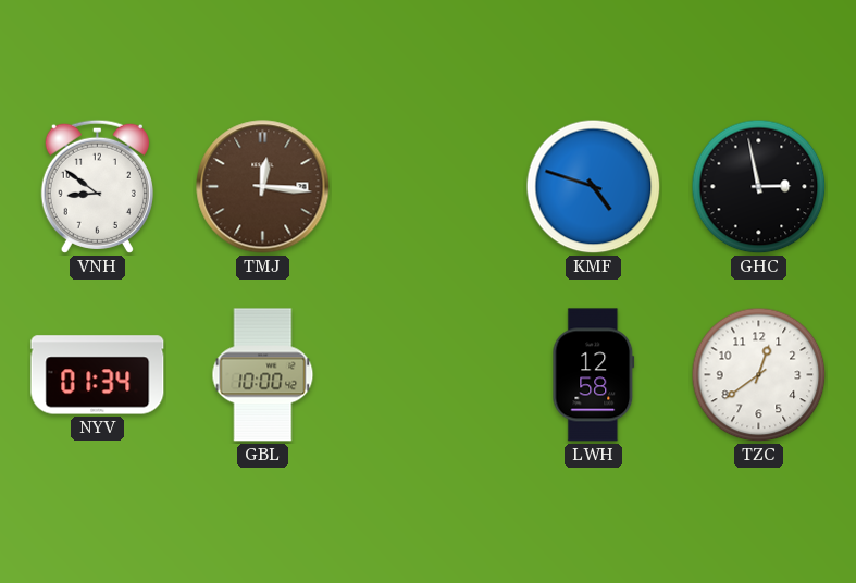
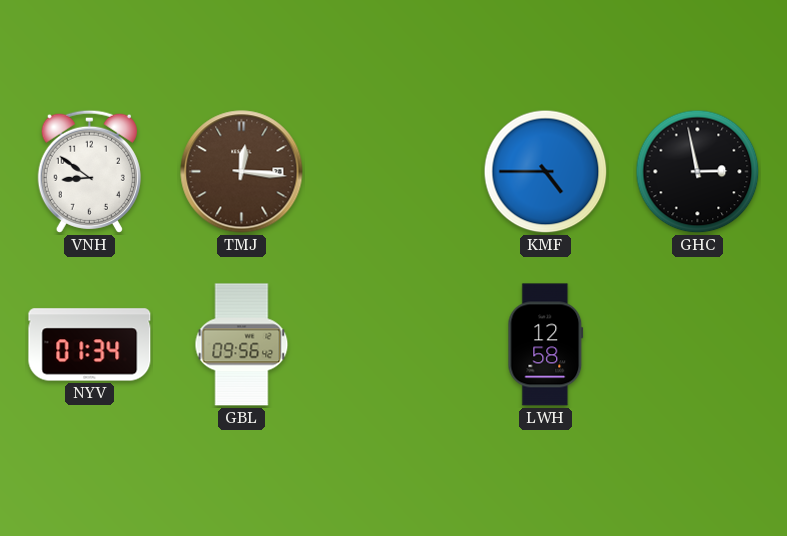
KMF: 4:48 -> 4:45 (546, 172)
GBL: 10:00 -> 09:56 (242, 345)
TZC: 12:39 -> none (759, 375)
